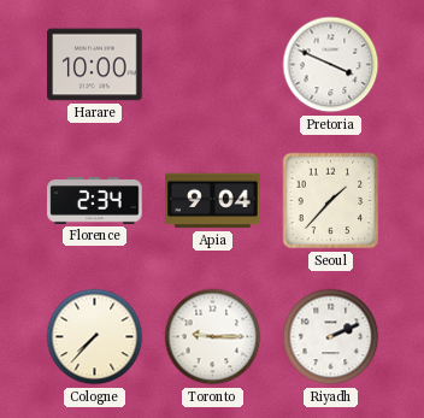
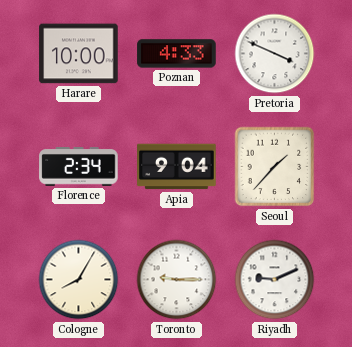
Poznan: none -> 4:33 (177, 54)
Cologne: 7:37 -> 8:05 (79, 280)
Riyadh: 2:11 -> 9:11 (275, 280)
